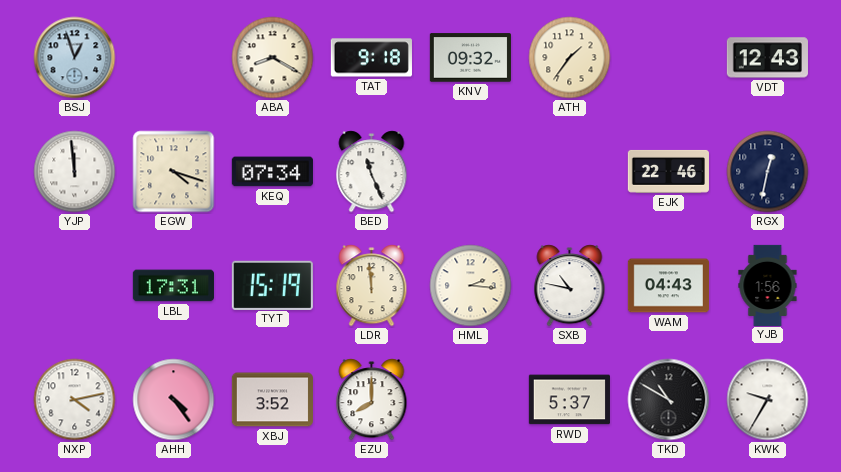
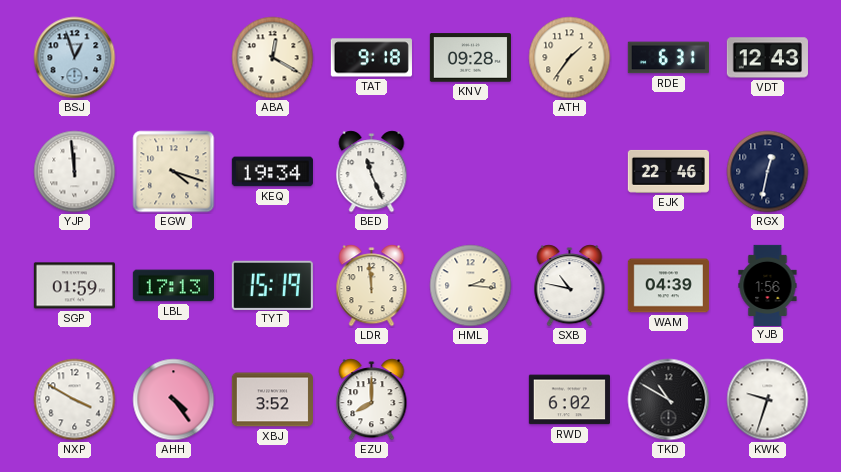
ABA: 8:20 -> 12:20 (273, 58)
KNV: 09:32 -> 09:28 (470, 58)
RDE: none -> 6:31 (668, 58)
KEQ: 07:34 -> 19:34 (272, 172)
SGP: none -> 01:59 (74, 286)
LBL: 17:31 -> 17:13 (173, 286)
WAM: 04:43 -> 04:39 (668, 286)
NXP: 4:13 -> 3:50 (75, 400)
RWD: 5:37 -> 6:02 (569, 400)
KWK: 9:35 -> 9:33 (768, 400)
